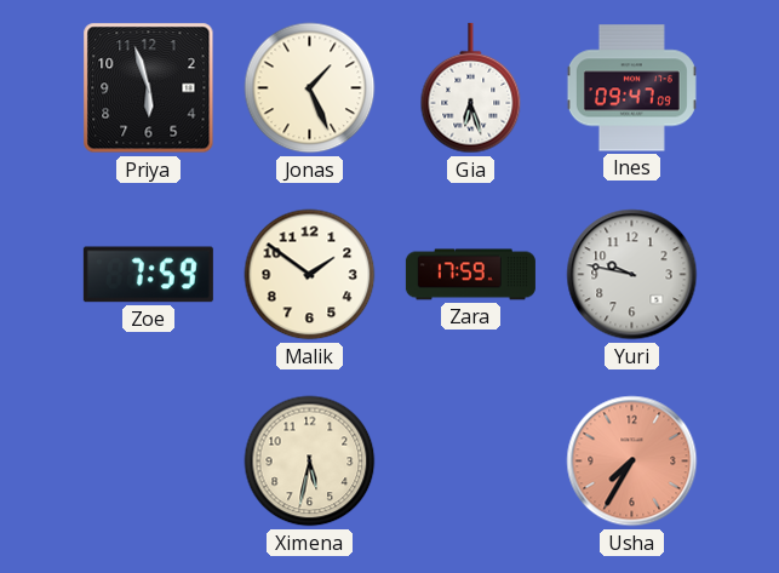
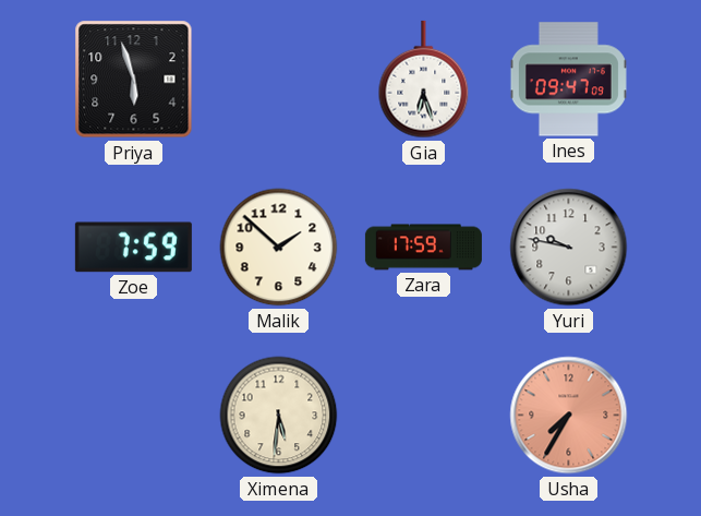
Jonas: 1:26 -> none (310, 88)
Malik: 1:51 -> 1:52 (279, 248)
Ximena: 5:32 -> 5:31 (279, 416)
